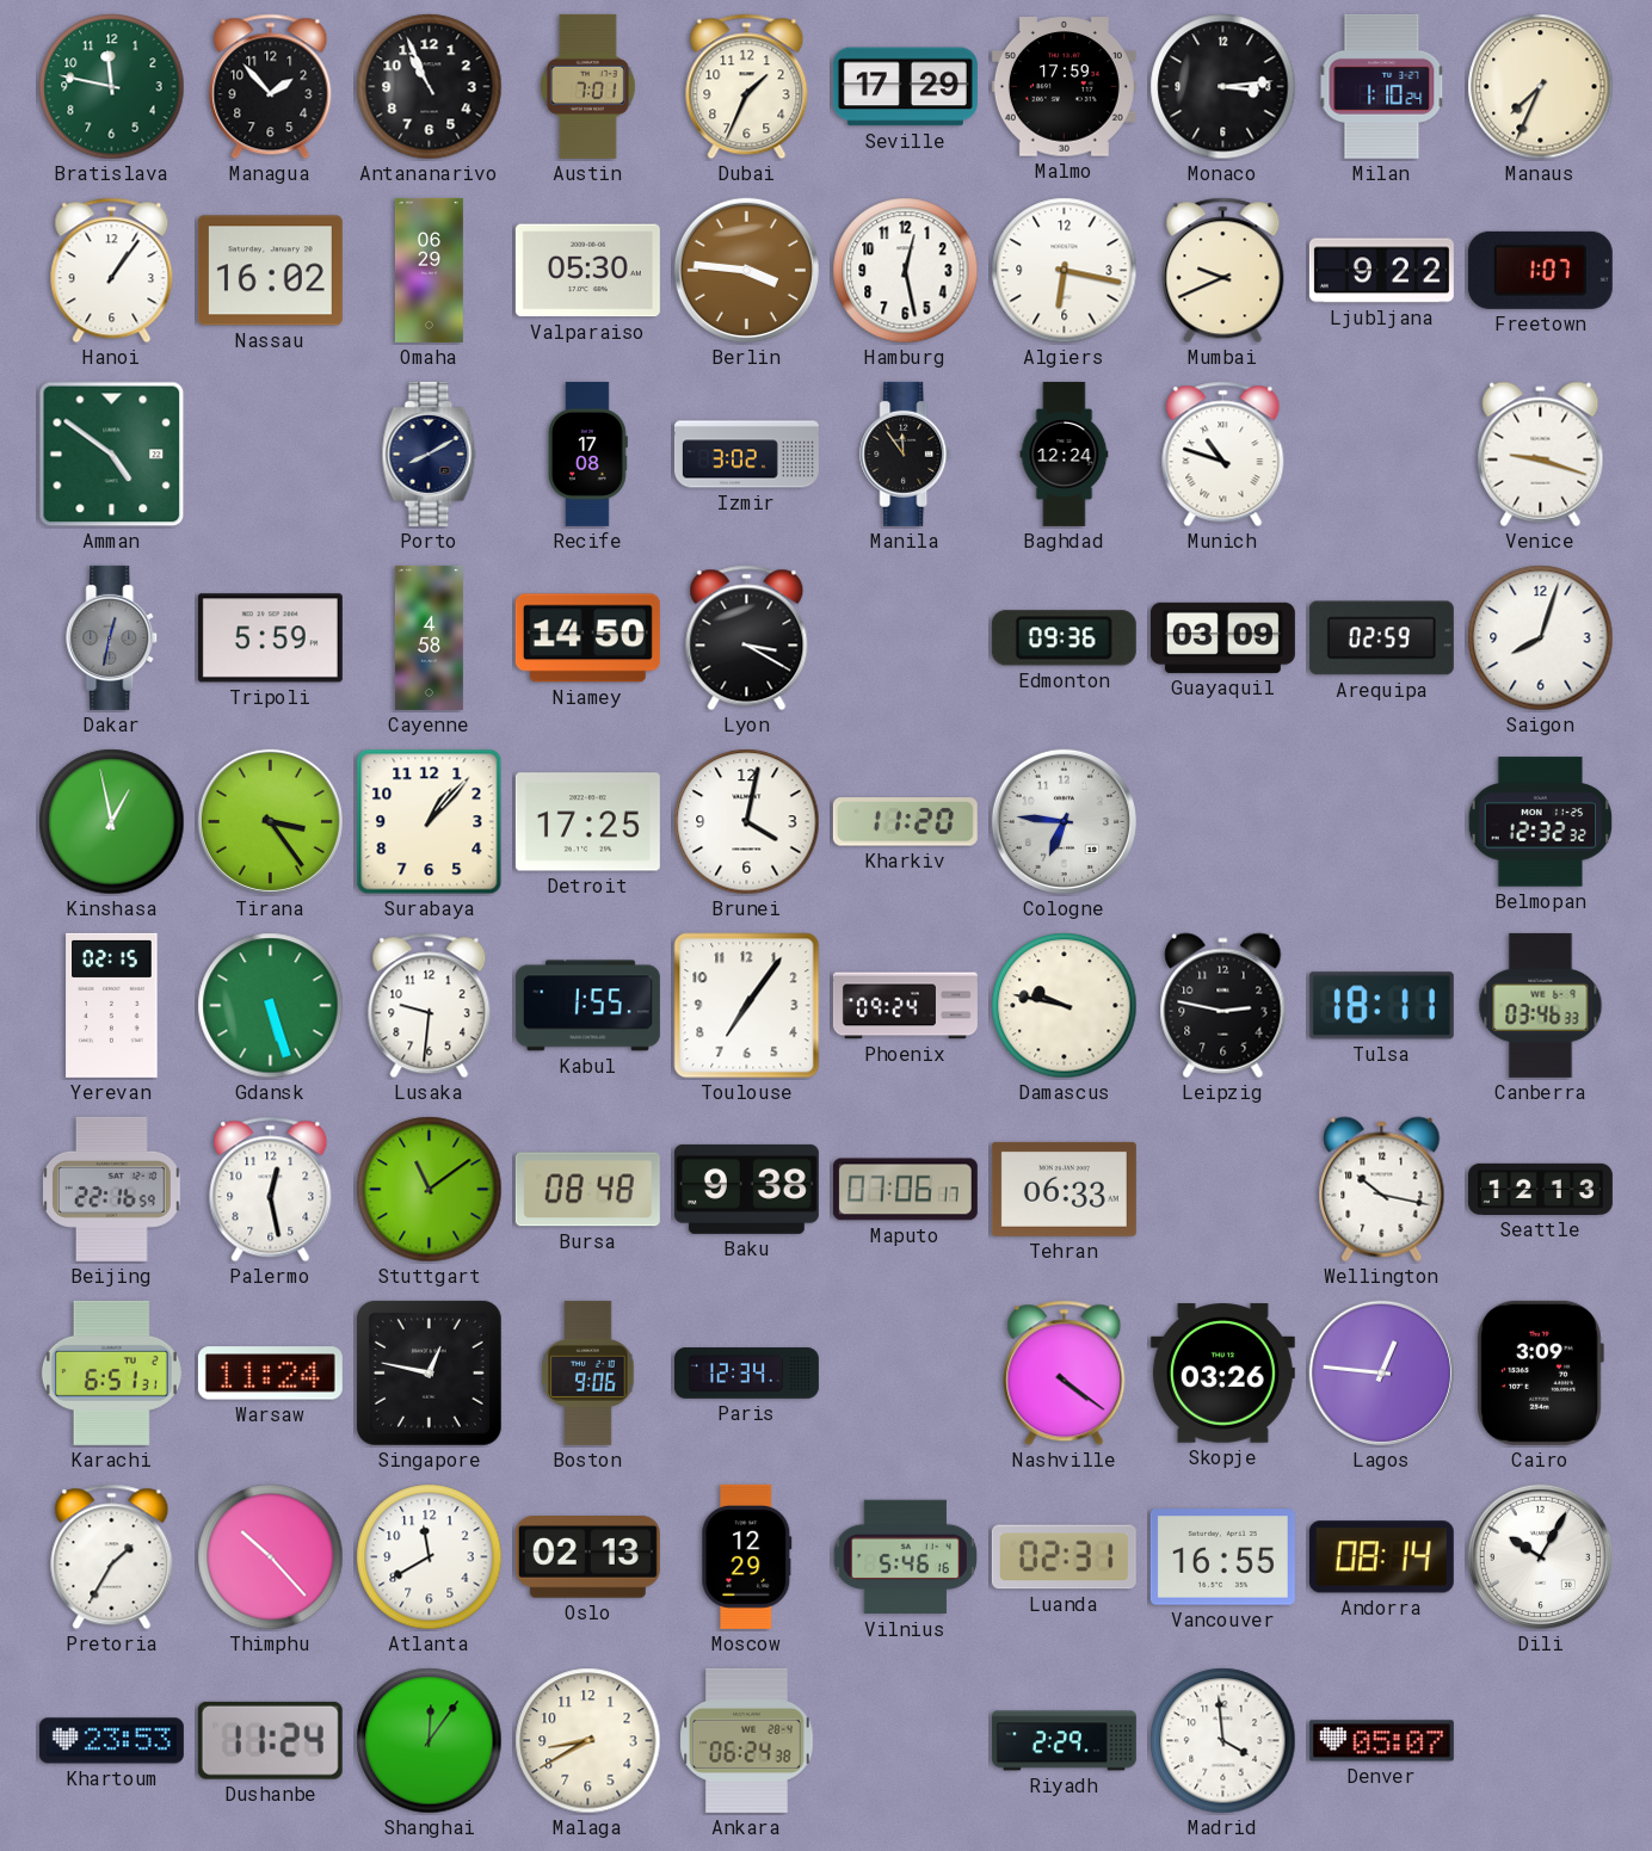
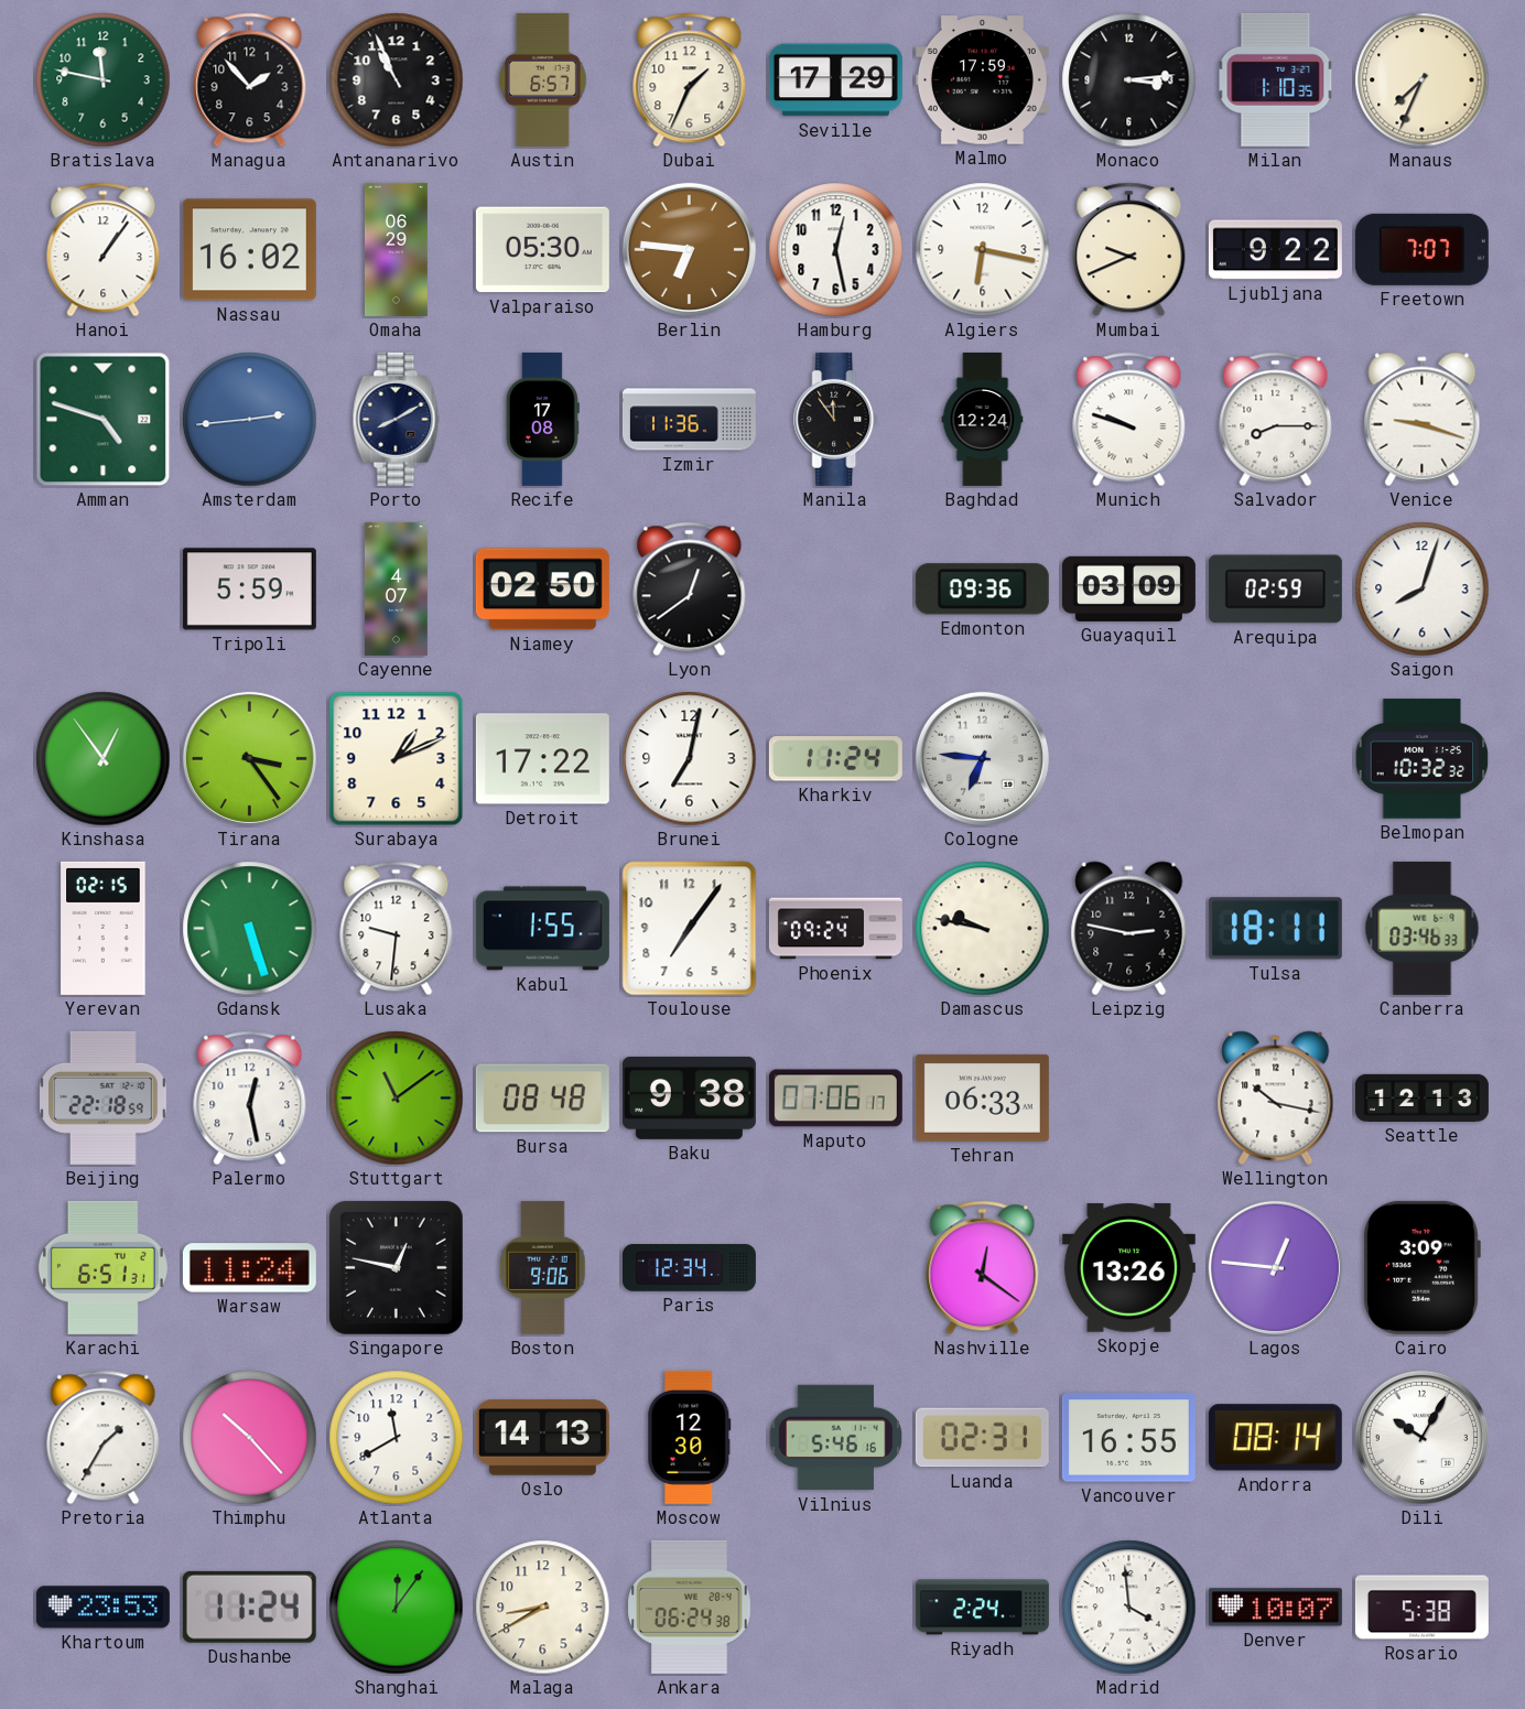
Austin: 7:01 -> 6:57 (543, 79)
Milan: 1:10:24 -> 1:10:35 (1276, 79)
Berlin: 3:46 -> 6:46 (689, 249)
Freetown: 1:07 -> 7:07 (1421, 249)
Amman: 4:51 -> 4:48 (104, 420)
Amsterdam: none -> 2:44 (250, 420)
Izmir: 3:02 -> 11:36 (689, 420)
Munich: 10:48 -> 9:48 (1129, 420)
Salvador: none -> 8:15 (1276, 420)
Dakar: 12:32 -> none (112, 637)
Cayenne: 4:58 -> 4:07 (396, 588)
Niamey: 14:50 -> 02:50 (542, 590)
Lyon: 3:20 -> 12:39 (690, 590)
Kinshasa: 12:58 -> 12:54 (104, 759)
Surabaya: 1:07 -> 1:11 (397, 759)
Detroit: 17:25 -> 17:22 (542, 759)
Brunei: 4:02 -> 7:02 (690, 759)
Kharkiv: 11:20 -> 11:24 (835, 759)
Belmopan: 12:32 -> 10:32 (1423, 759)
Beijing: 22:16 -> 22:18 (104, 1097)
Nashville: 4:21 -> 12:21 (983, 1268)
Skopje: 03:26 -> 13:26 (1128, 1268)
Oslo: 02:13 -> 14:13 (542, 1438)
Moscow: 12:29 -> 12:30 (690, 1437)
Riyadh: 2:29 -> 2:24 (982, 1608)
Denver: 05:07 -> 10:07 (1275, 1608)
Rosario: none -> 5:38 (1421, 1608)
